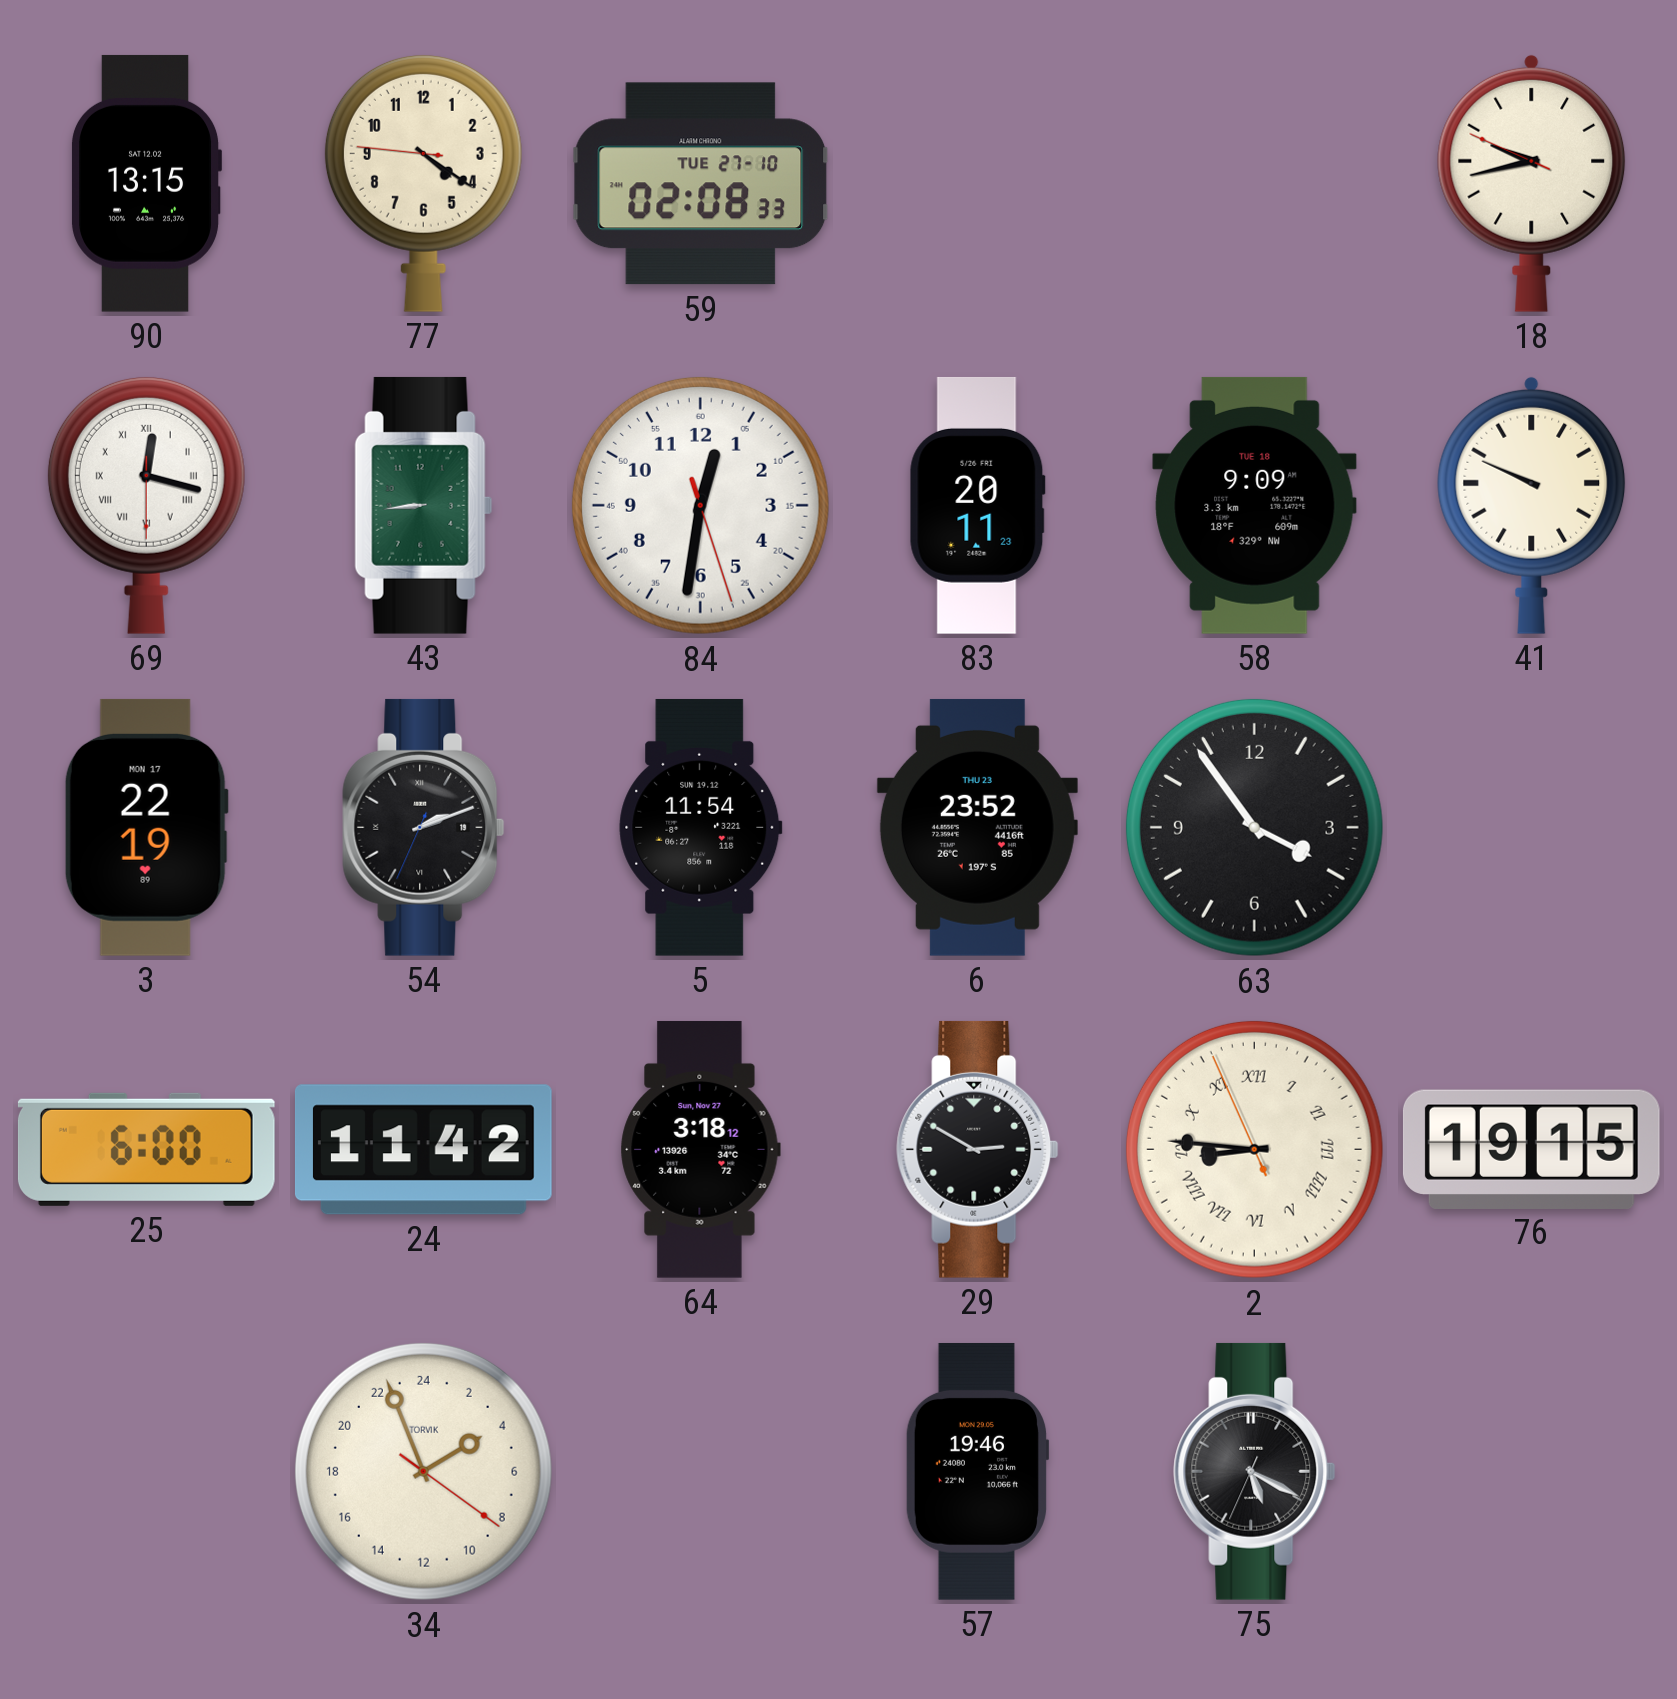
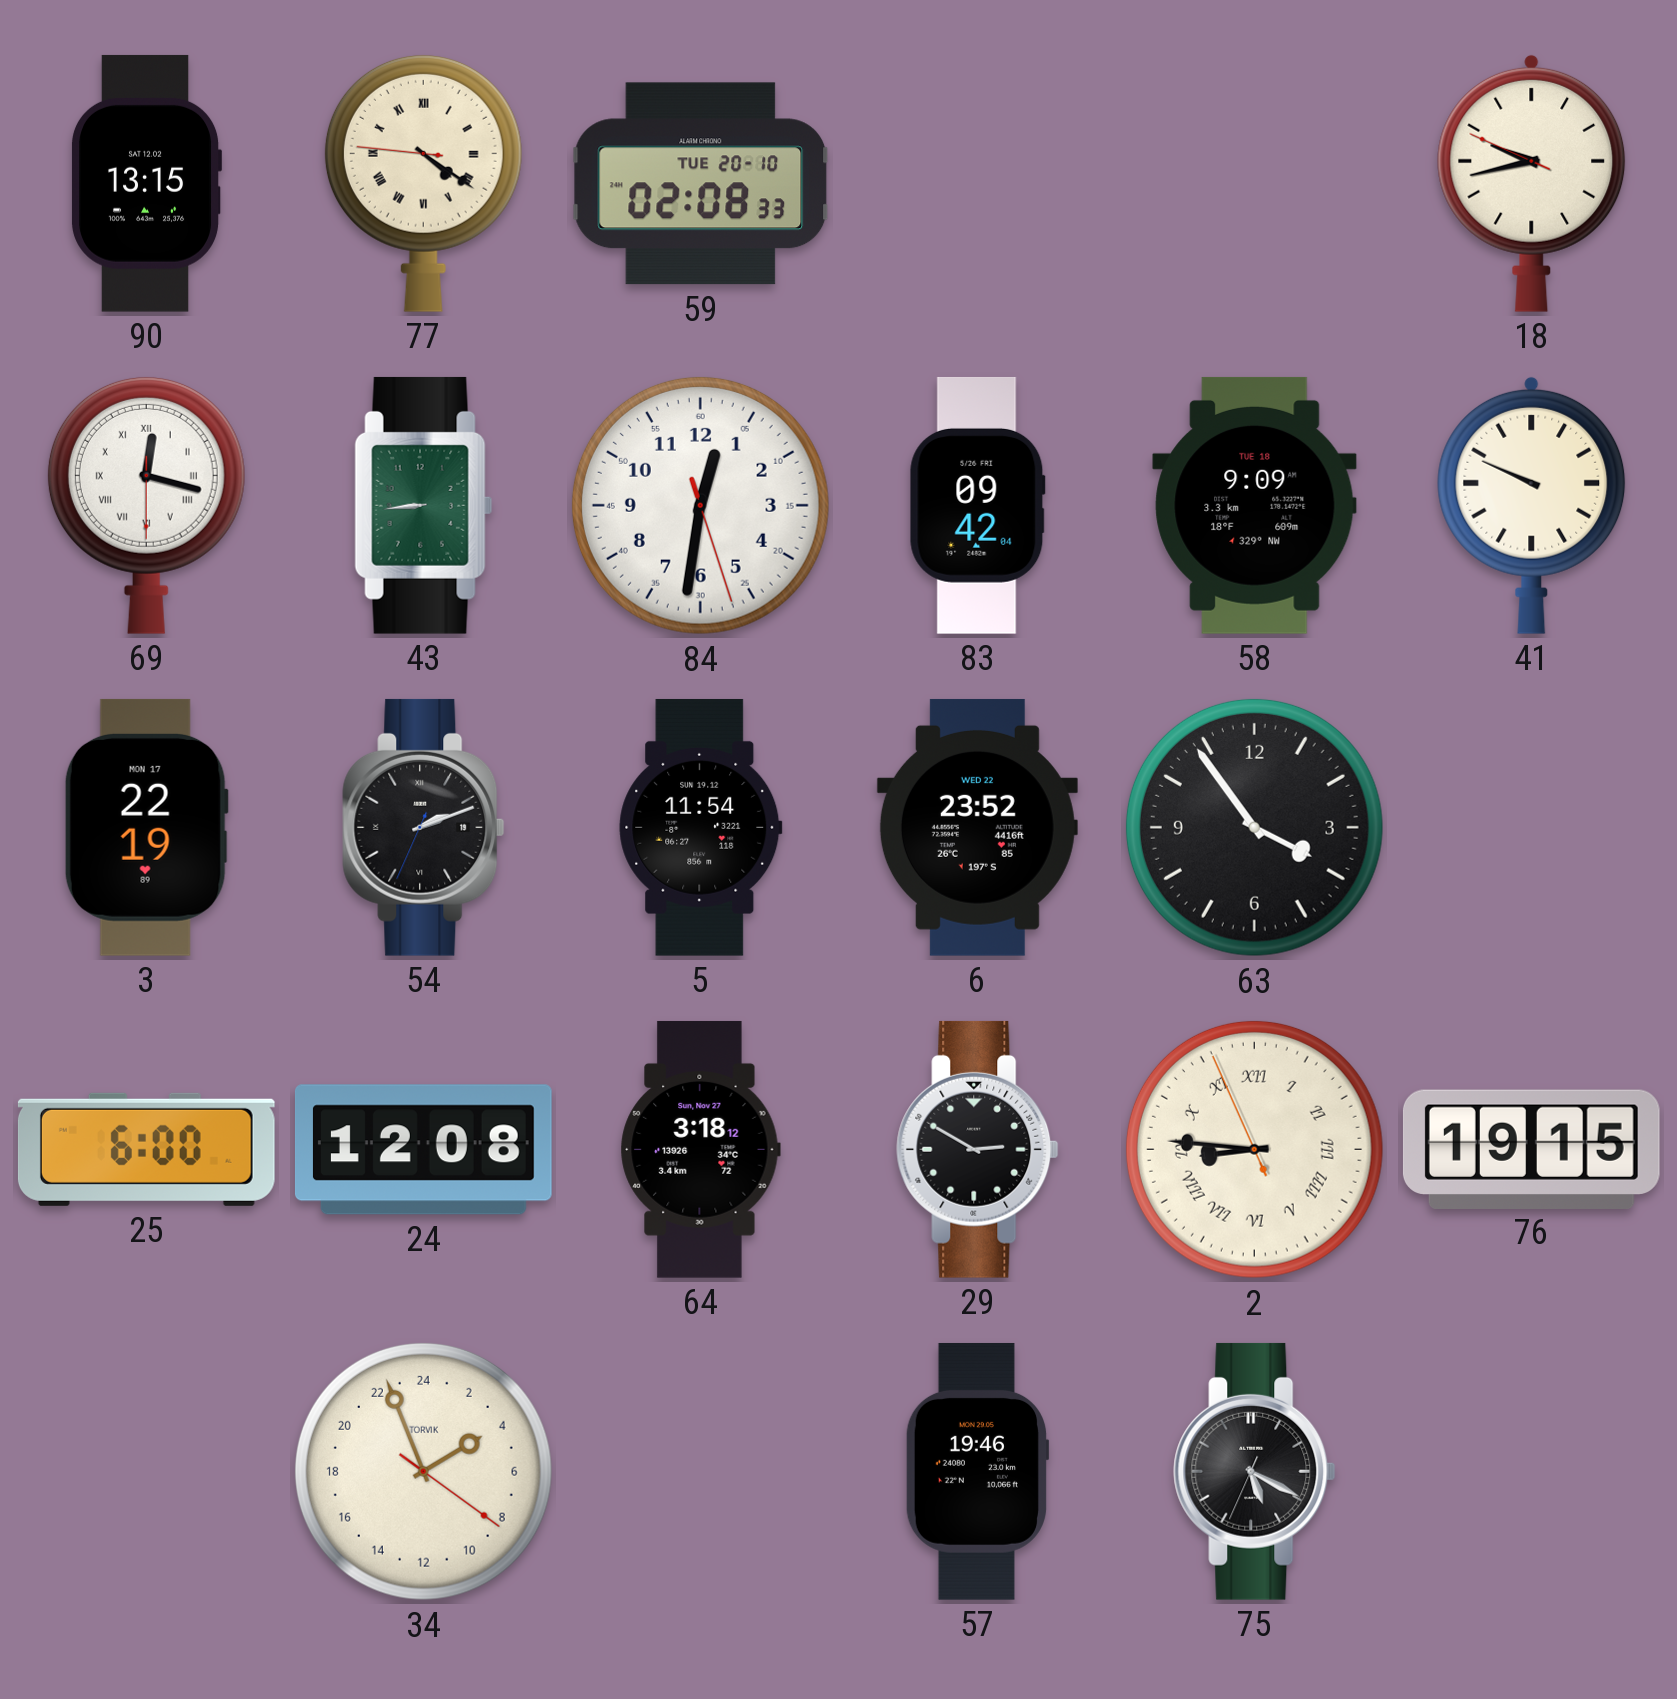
77 numerals: Arabic -> Roman (423, 183)
59 date: TUE 27-10 -> TUE 20-10 (701, 184)
83: 20:11 -> 09:42 (977, 505)
6 date: THU 23 -> WED 22 (977, 827)
24: 11:42 -> 12:08 (423, 1150)
